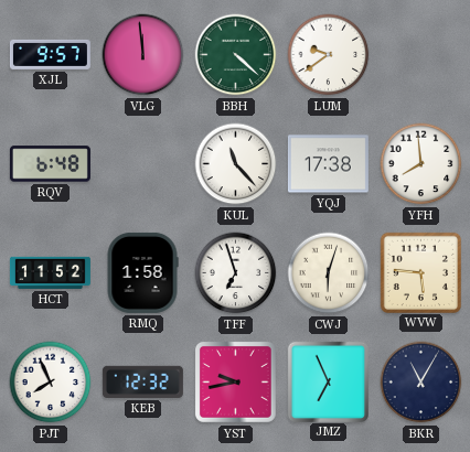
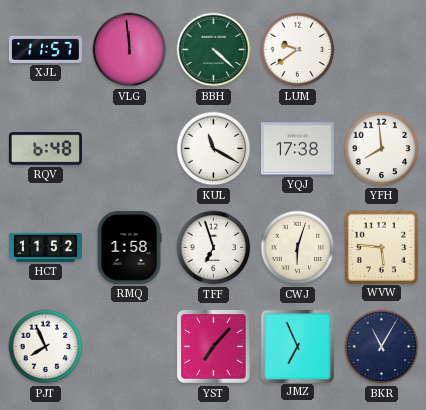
XJL: 9:57 -> 11:57 (45, 49)
KUL: 11:23 -> 11:20 (214, 149)
KEB: 12:32 -> none (142, 381)
YST: 9:43 -> 7:07 (213, 346)
